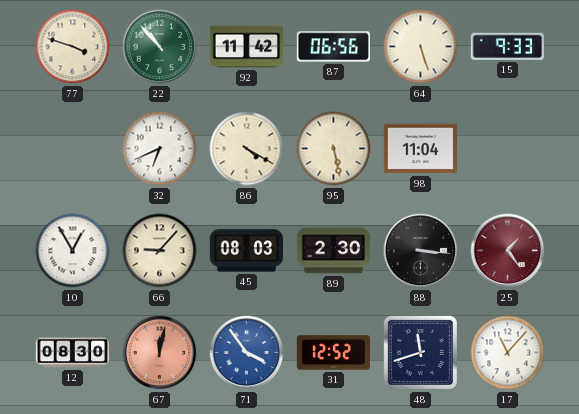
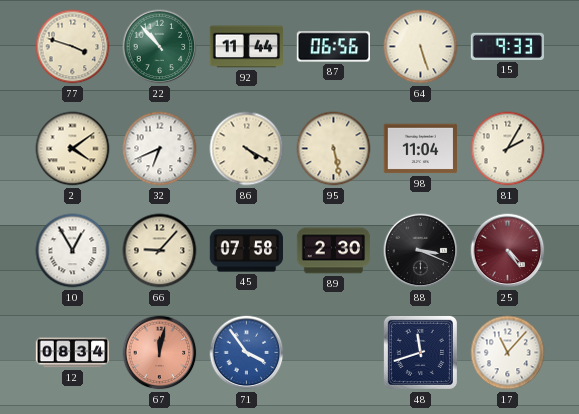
92: 11:42 -> 11:44 (246, 47)
2: none -> 4:09 (73, 149)
81: none -> 2:05 (508, 149)
45: 08:03 -> 07:58 (246, 251)
88: 3:16 -> 3:19 (421, 251)
25: 1:24 -> 4:24 (508, 251)
12: 08:30 -> 08:34 (73, 353)
31: 12:52 -> none (333, 353)
